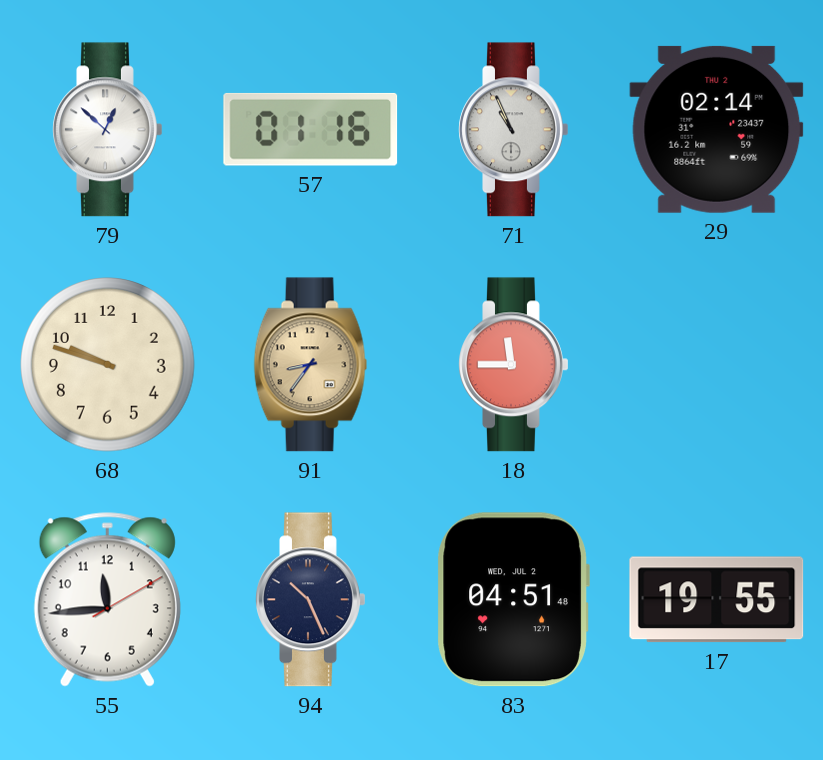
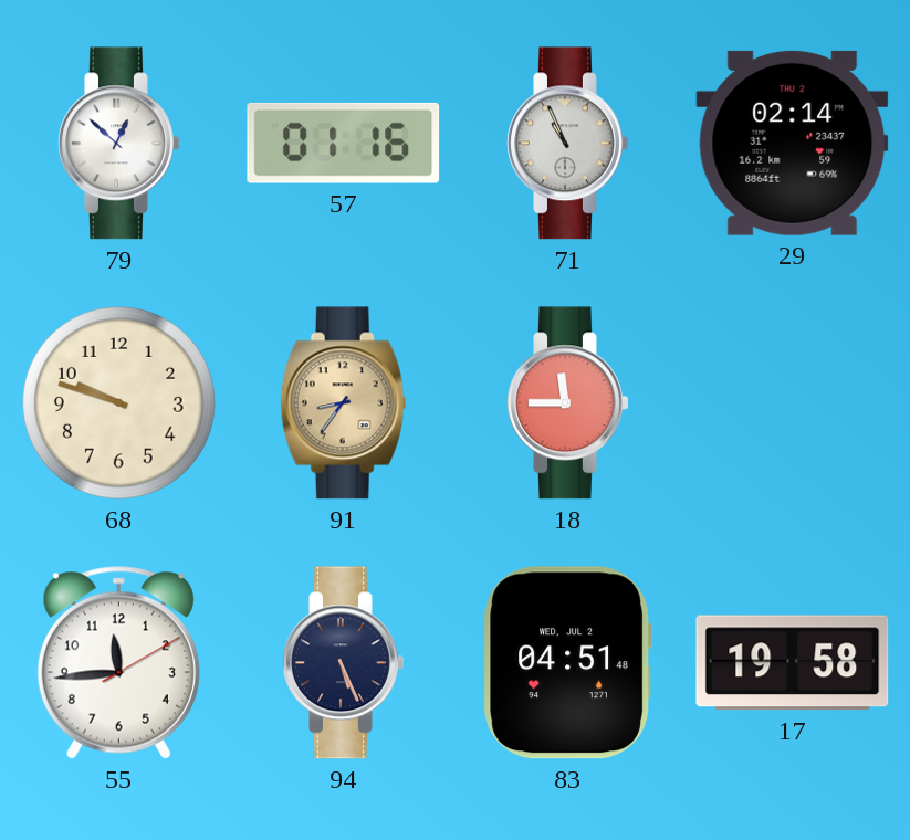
94: 10:26 -> 5:26 (344, 663)
17: 19:55 -> 19:58 (793, 663)
